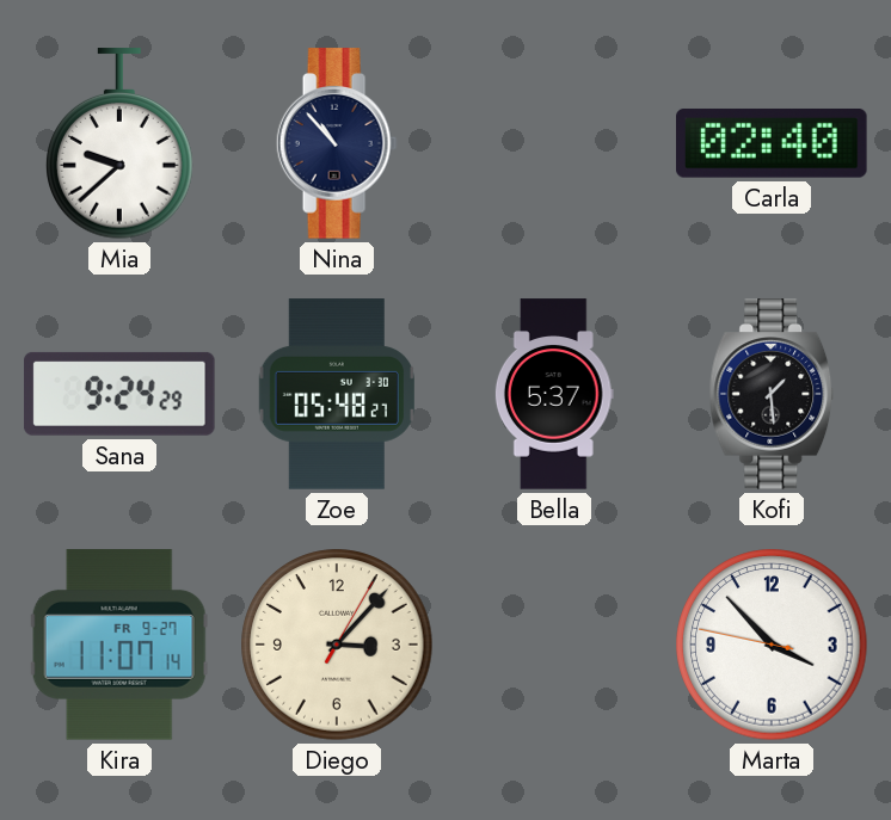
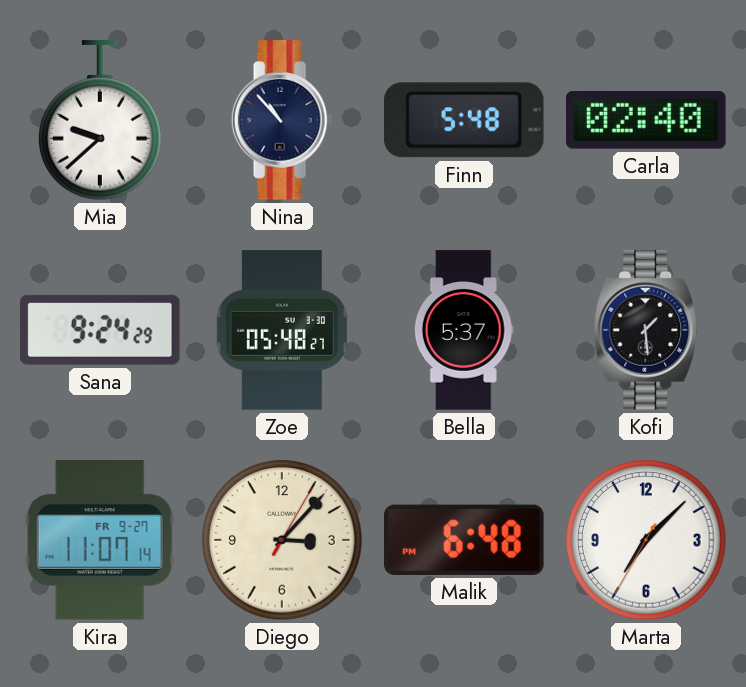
Finn: none -> 5:48 (464, 120)
Malik: none -> 6:48 (465, 540)
Marta: 3:52 -> 7:07 (646, 540)
